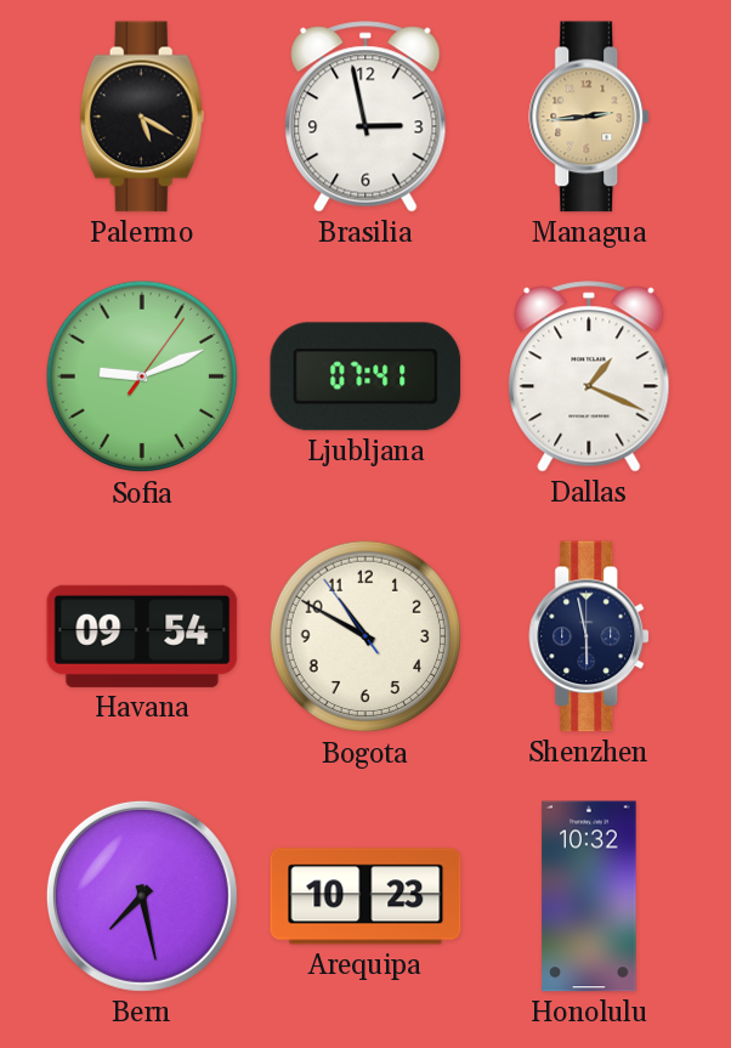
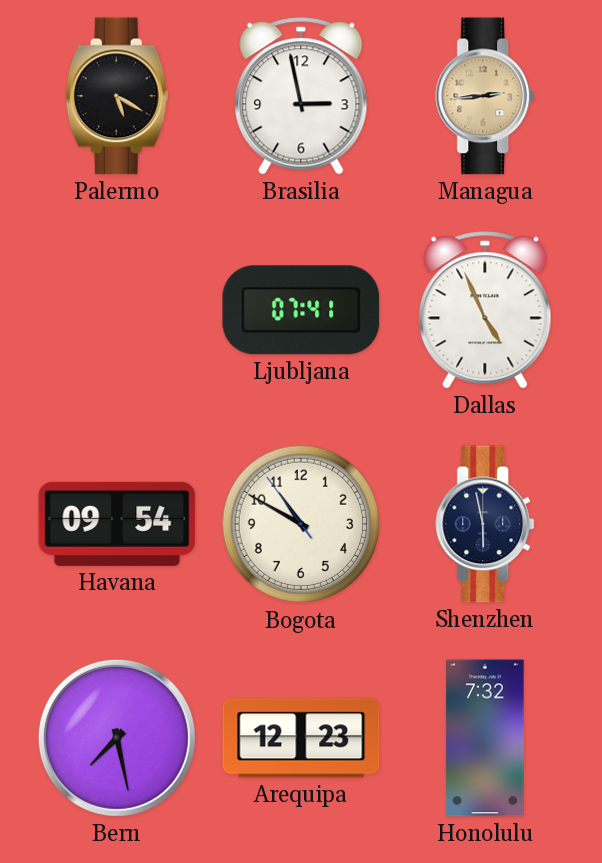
Sofia: 9:11 -> none (142, 376)
Dallas: 1:19 -> 4:56 (485, 310)
Arequipa: 10:23 -> 12:23 (301, 738)
Honolulu: 10:32 -> 7:32 (485, 738)
